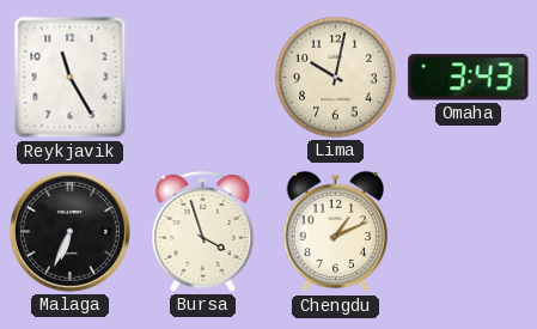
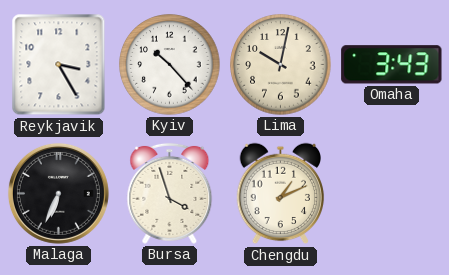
Reykjavik: 11:25 -> 3:25 (59, 65)
Kyiv: none -> 10:23 (170, 65)
